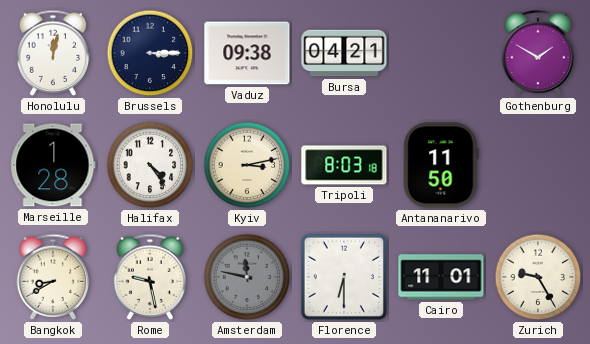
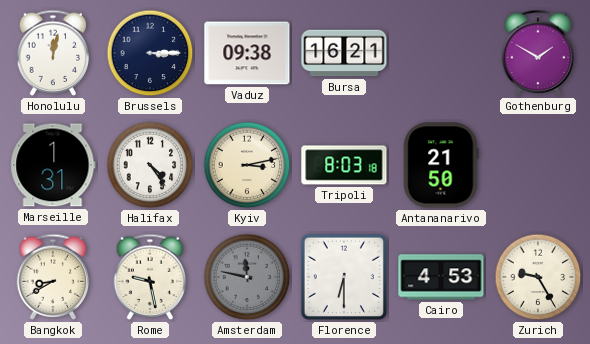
Bursa: 04:21 -> 16:21 (344, 53)
Marseille: 1:28 -> 1:31 (53, 165)
Antananarivo: 11:50 -> 21:50 (441, 165)
Cairo: 11:01 -> 4:53 (441, 277)
